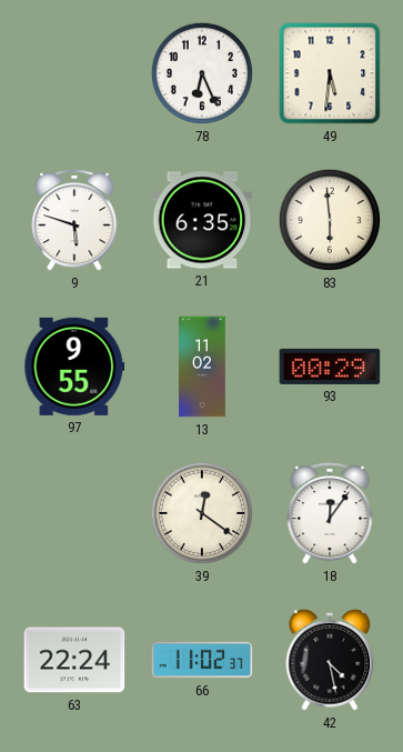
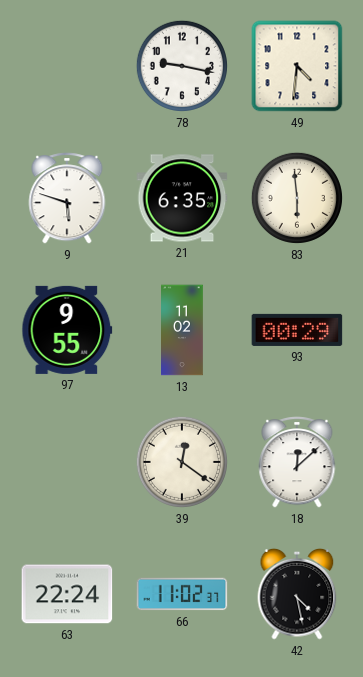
78: 6:26 -> 9:17 (182, 66)
49: 5:31 -> 4:31 (297, 66)
18: 12:06 -> 12:08 (297, 462)
